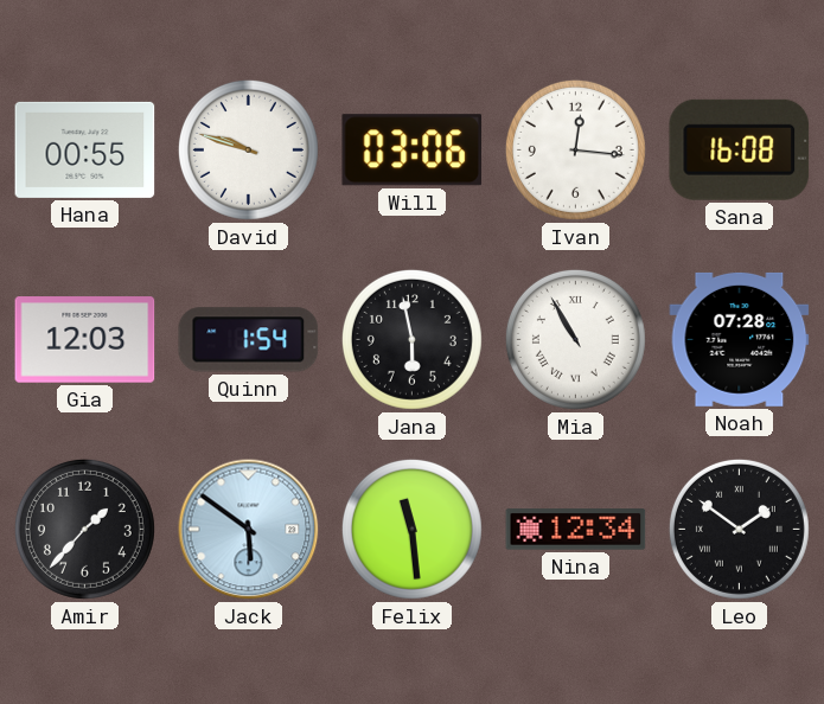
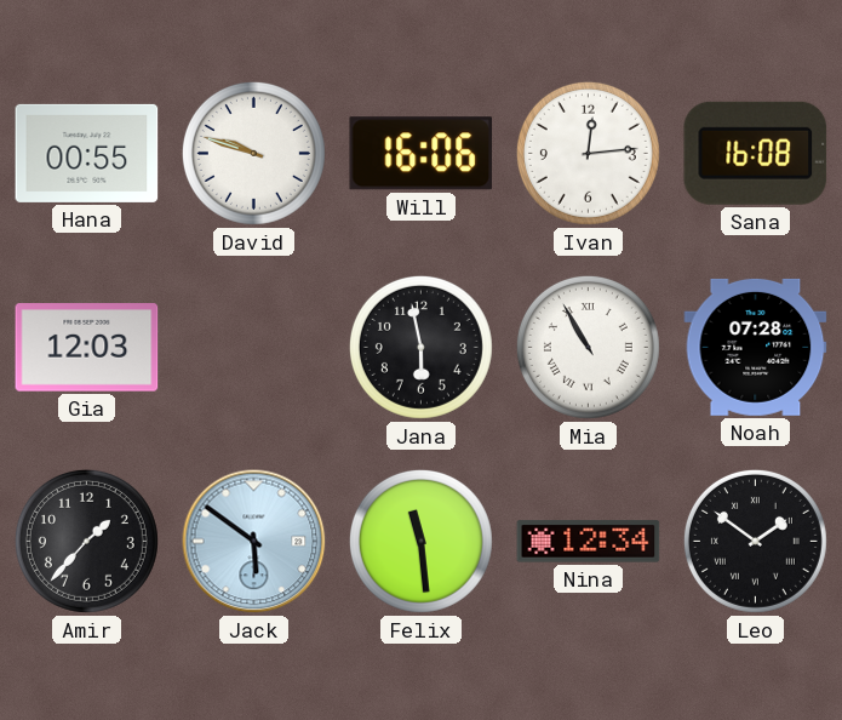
Will: 03:06 -> 16:06 (422, 154)
Ivan: 12:16 -> 12:14 (588, 153)
Quinn: 1:54 -> none (249, 340)
